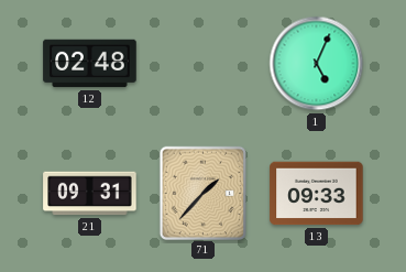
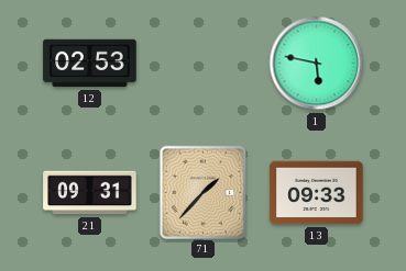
12: 02:48 -> 02:53 (90, 64)
1: 5:04 -> 5:47 (317, 64)
